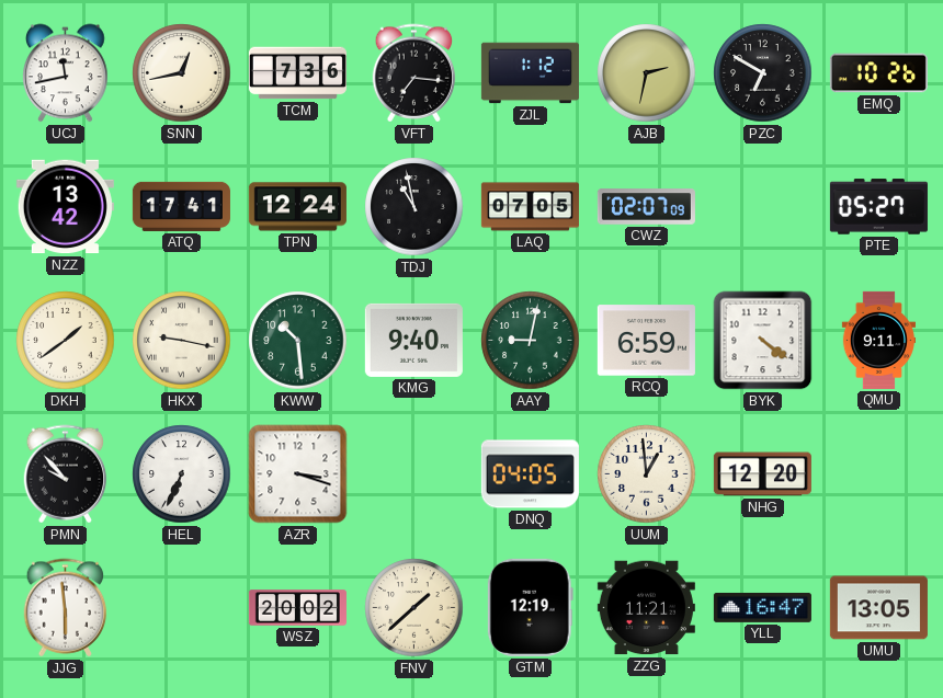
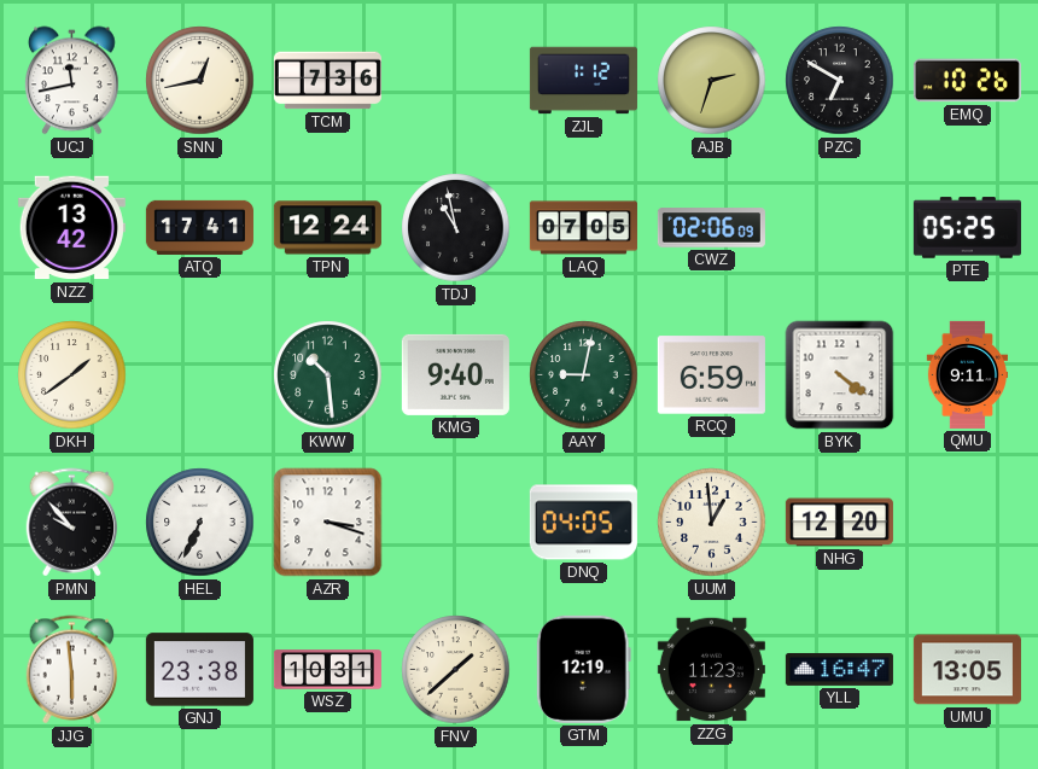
VFT: 7:16 -> none (414, 73)
AJB: 2:32 -> 2:33 (712, 81)
CWZ: 02:07 -> 02:06 (711, 228)
PTE: 05:27 -> 05:25 (967, 228)
HKX: 9:17 -> none (182, 341)
GNJ: none -> 23:38 (199, 670)
WSZ: 20:02 -> 10:31 (327, 670)
ZZG: 11:21 -> 11:23 (711, 670)
